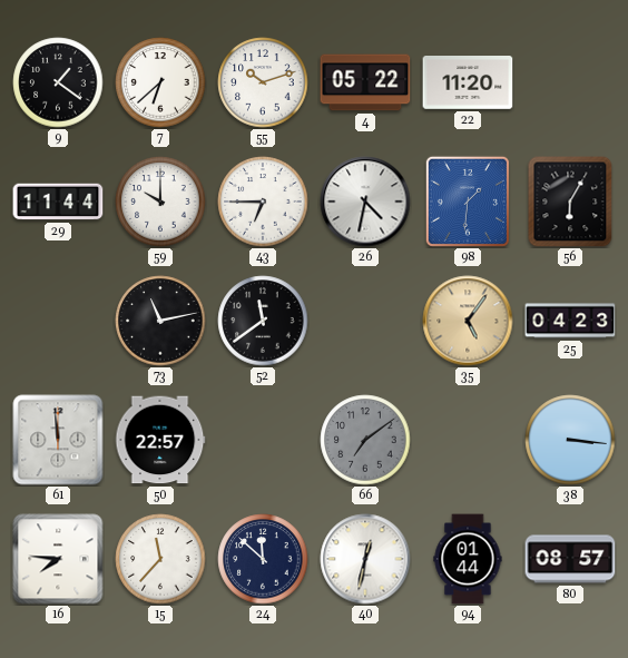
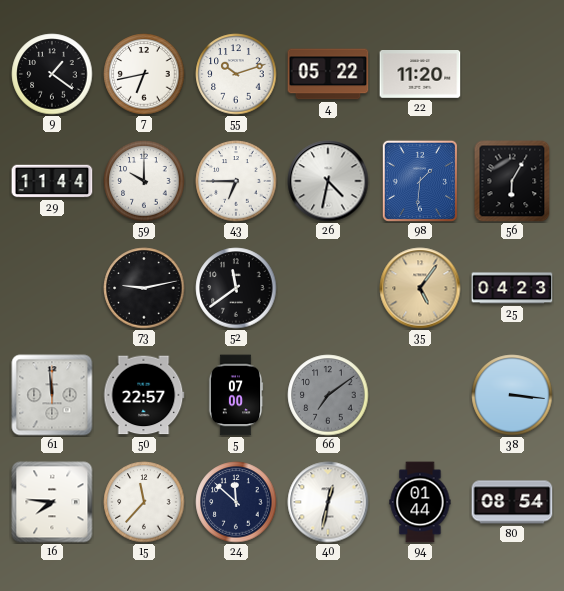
7: 6:38 -> 6:43 (144, 74)
73: 11:13 -> 9:13 (144, 288)
5: none -> 07:00 (236, 395)
80: 08:57 -> 08:54 (512, 502)
